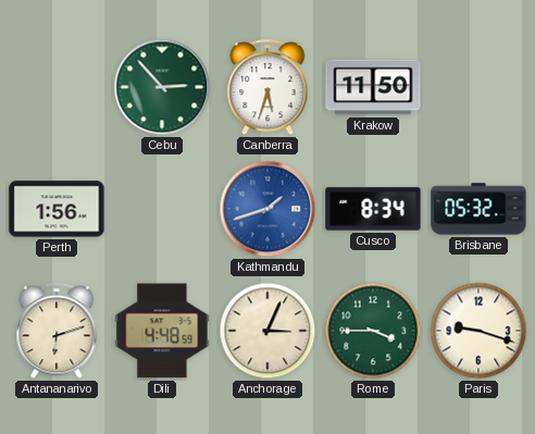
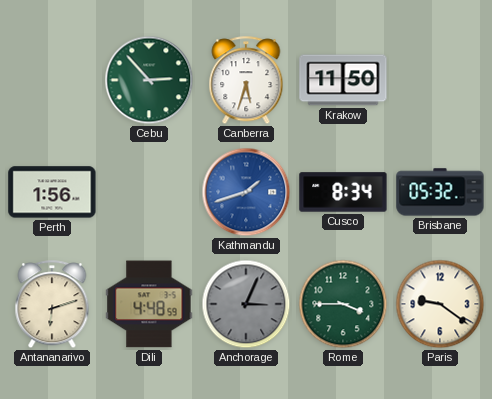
Anchorage dial: cream -> grey (246, 304)
Paris: 9:18 -> 9:21 (440, 304)
